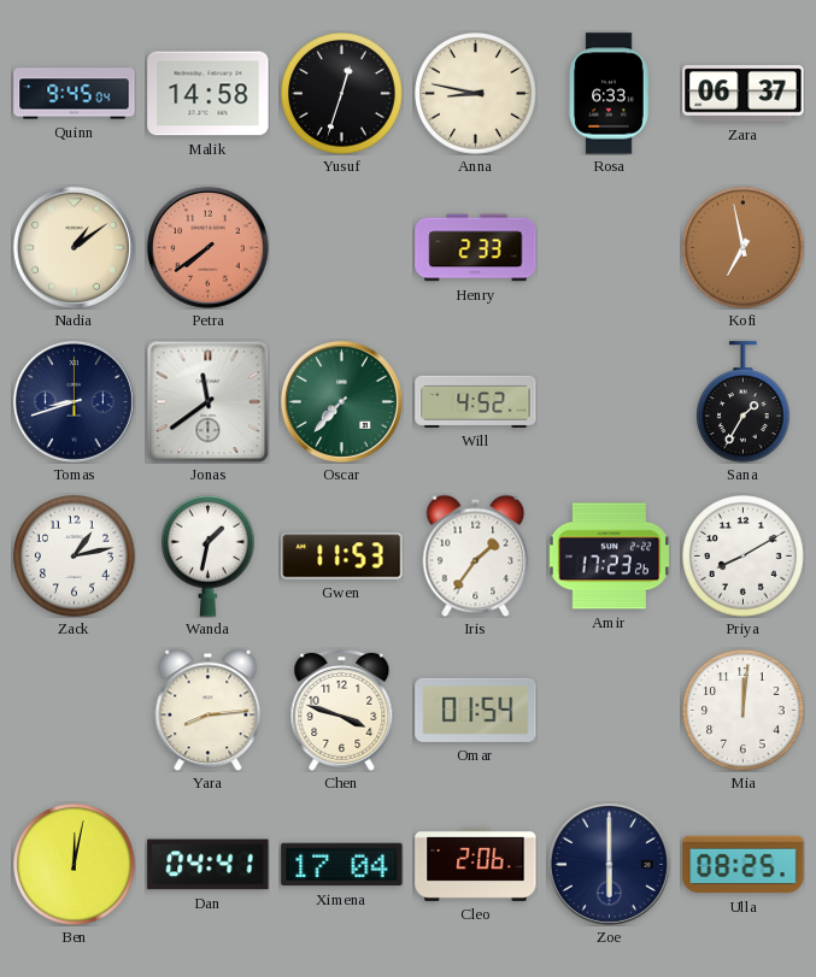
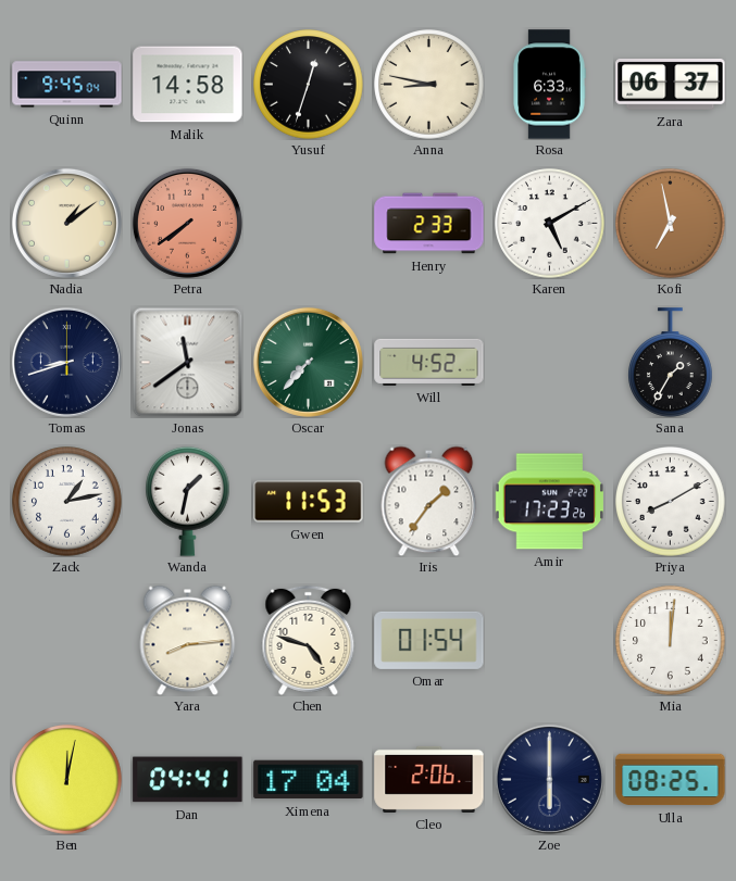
Karen: none -> 5:10 (550, 224)
Chen: 3:48 -> 4:48 (309, 640)
